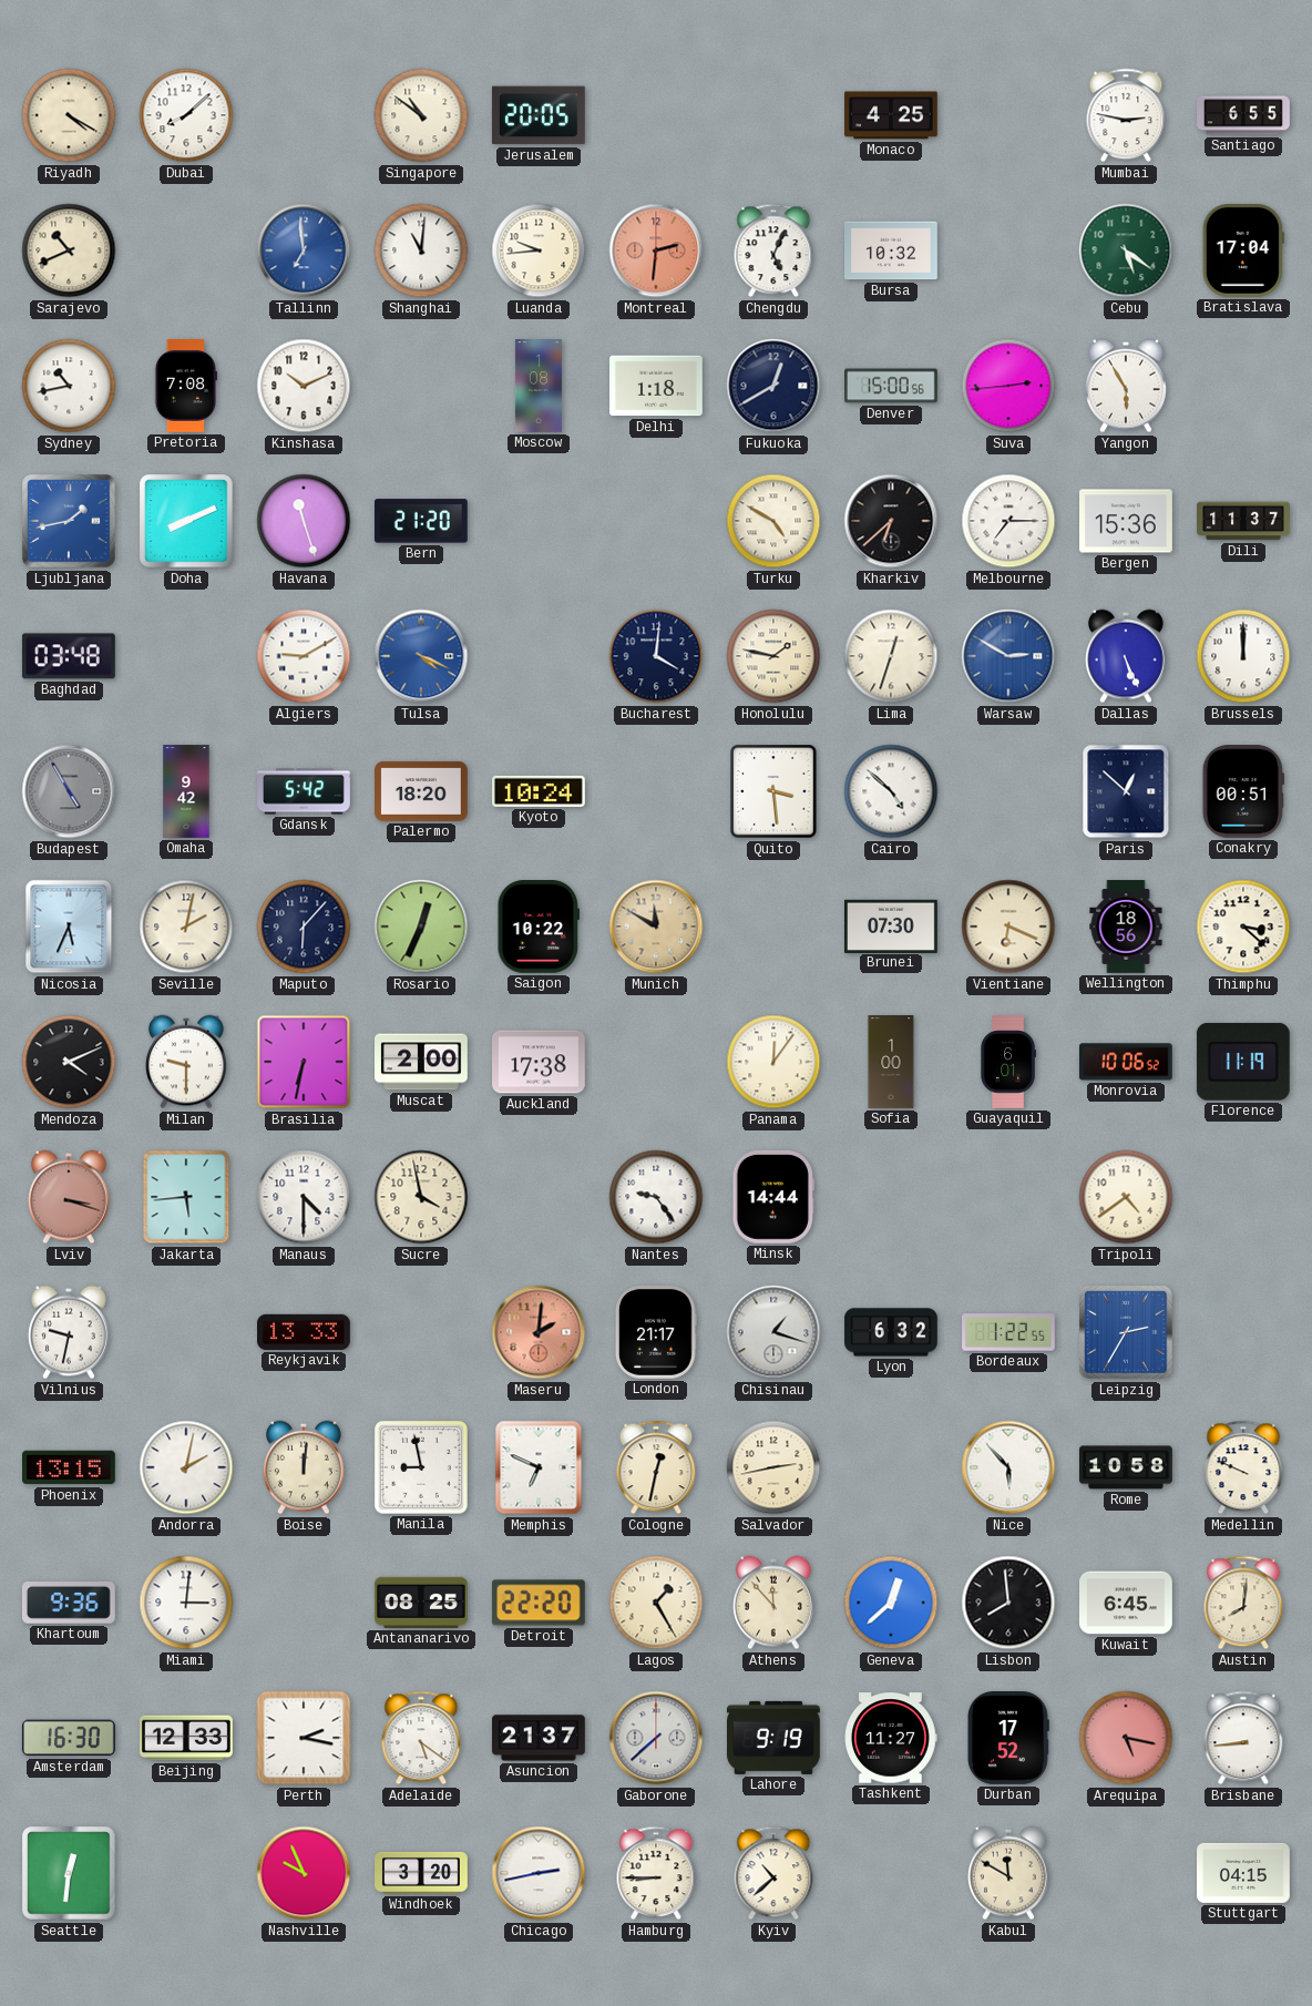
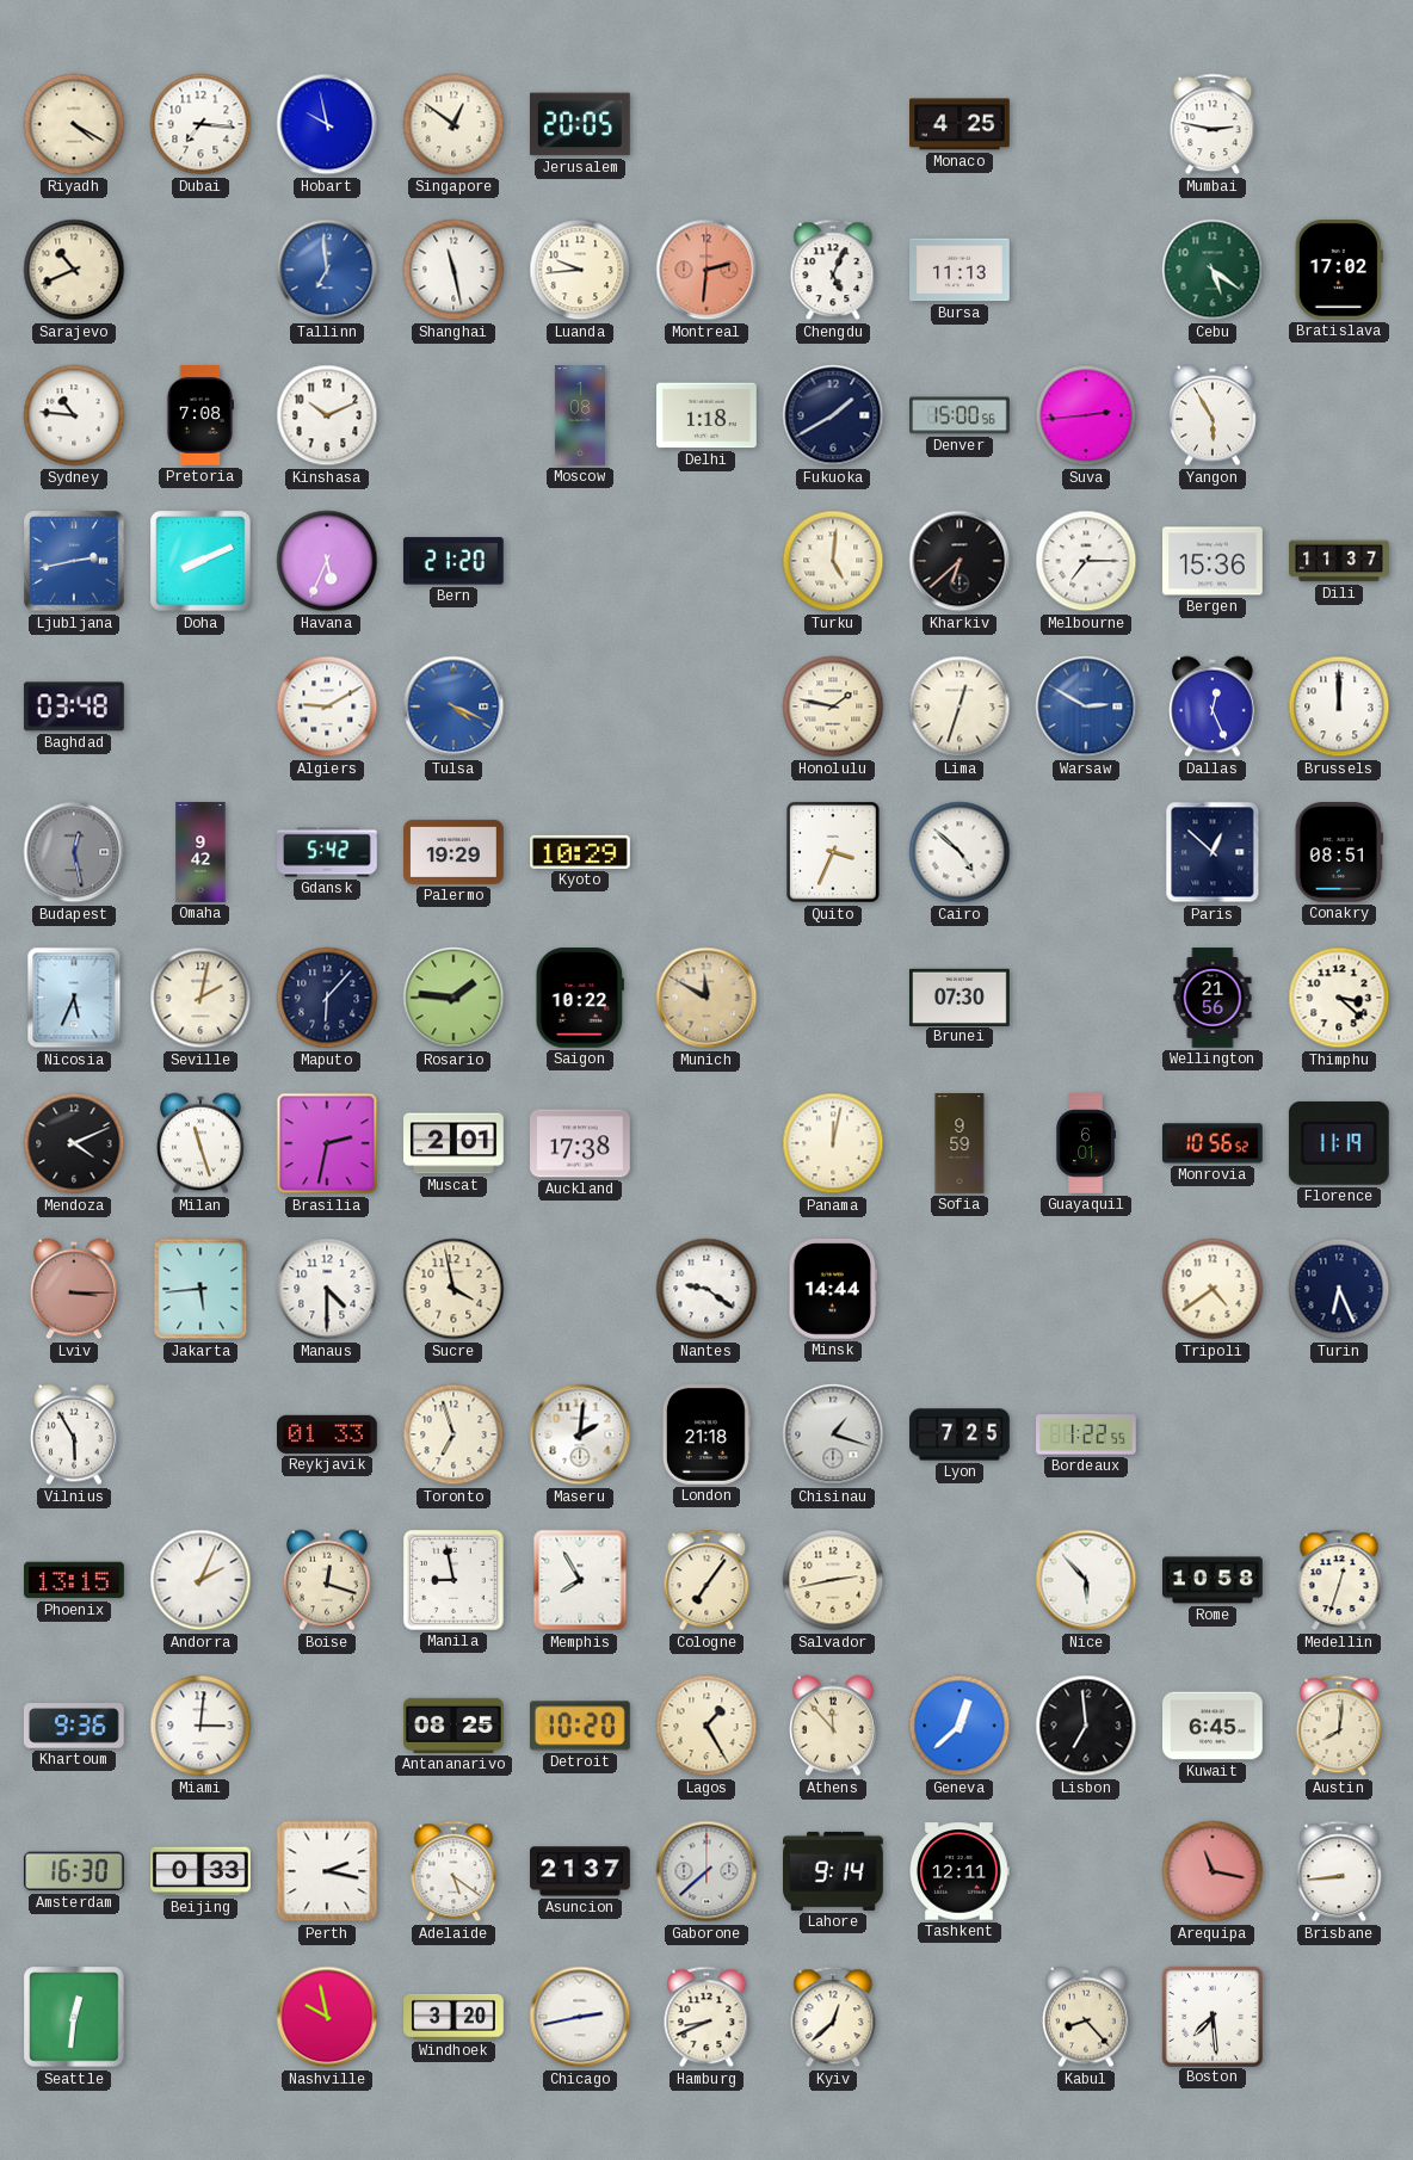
Dubai: 8:08 -> 7:16 (200, 124)
Hobart: none -> 9:58 (327, 124)
Singapore: 10:51 -> 12:51 (453, 124)
Santiago: 6:55 -> none (1243, 115)
Shanghai: 11:01 -> 11:28 (453, 270)
Bursa: 10:32 -> 11:13 (961, 270)
Bratislava: 17:04 -> 17:02 (1339, 271)
Sydney: 10:43 -> 10:46 (74, 415)
Fukuoka: 12:40 -> 1:40 (833, 415)
Ljubljana: 1:43 -> 2:43 (74, 561)
Havana: 11:27 -> 5:34 (327, 561)
Turku: 4:50 -> 5:01 (833, 561)
Bucharest: 4:01 -> none (656, 656)
Dallas: 5:26 -> 12:26 (1213, 706)
Budapest: 4:55 -> 12:28 (74, 852)
Palermo: 18:20 -> 19:29 (455, 852)
Kyoto: 10:24 -> 10:29 (581, 852)
Quito: 3:29 -> 3:34 (833, 852)
Conakry: 00:51 -> 08:51 (1339, 853)
Rosario: 12:34 -> 1:46 (453, 998)
Vientiane: 6:19 -> none (1008, 927)
Wellington: 18:56 -> 21:56 (1213, 998)
Milan: 9:30 -> 11:27 (200, 1143)
Brasilia: 6:32 -> 2:32 (327, 1143)
Muscat: 2:00 -> 2:01 (455, 1143)
Panama: 12:06 -> 12:02 (833, 1143)
Sofia: 1:00 -> 9:59 (960, 1143)
Monrovia: 10:06 -> 10:56 (1213, 1143)
Lviv: 3:18 -> 3:15 (74, 1289)
Nantes: 9:24 -> 9:21 (706, 1289)
Turin: none -> 6:26 (1339, 1289)
Vilnius: 9:32 -> 5:55 (74, 1434)
Reykjavik: 13:33 -> 01:33 (328, 1434)
Toronto: none -> 6:57 (453, 1434)
Maseru dial: salmon -> white (580, 1434)
London: 21:17 -> 21:18 (706, 1436)
Lyon: 6:32 -> 7:25 (960, 1434)
Leipzig: 2:35 -> none (1126, 1332)
Andorra: 2:02 -> 2:04 (200, 1580)
Boise: 12:01 -> 12:18 (327, 1580)
Memphis: 6:49 -> 7:55 (580, 1580)
Cologne: 12:32 -> 7:06 (706, 1580)
Medellin: 9:49 -> 12:33 (1339, 1580)
Detroit: 22:20 -> 10:20 (580, 1726)
Lisbon: 7:59 -> 6:59 (1086, 1726)
Beijing: 12:33 -> 0:33 (202, 1871)
Lahore: 9:19 -> 9:14 (834, 1871)
Tashkent: 11:27 -> 12:11 (961, 1871)
Durban: 17:52 -> none (1007, 1739)
Arequipa: 5:17 -> 11:17 (1213, 1871)
Nashville: 9:56 -> 9:58 (327, 2017)
Hamburg: 8:45 -> 8:41 (706, 2017)
Kyiv: 10:38 -> 12:38 (833, 2017)
Kabul: 11:50 -> 8:23 (1086, 2017)
Boston: none -> 7:29 (1211, 2016)
Stuttgart: 04:15 -> none (1244, 1873)
